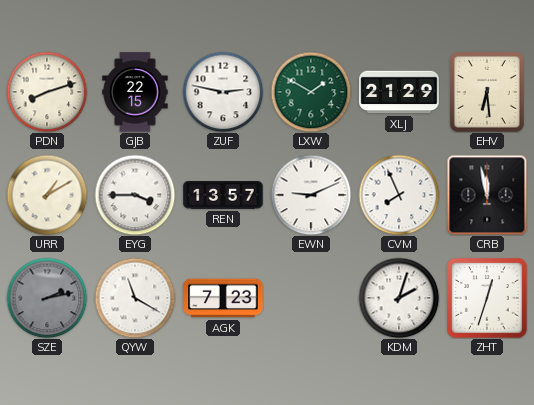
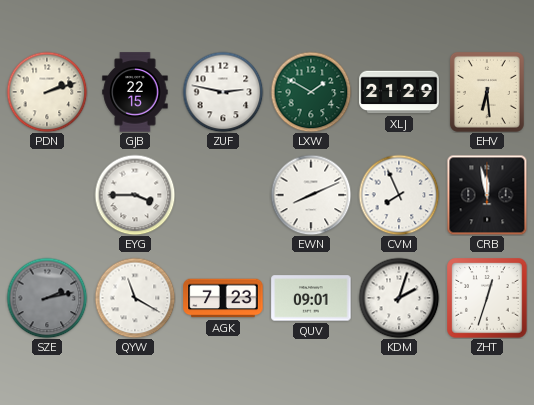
PDN: 8:12 -> 2:12 (47, 92)
URR: 1:10 -> none (47, 195)
REN: 13:57 -> none (223, 196)
EWN: 9:11 -> 8:11 (311, 195)
QUV: none -> 09:01 (311, 298)
